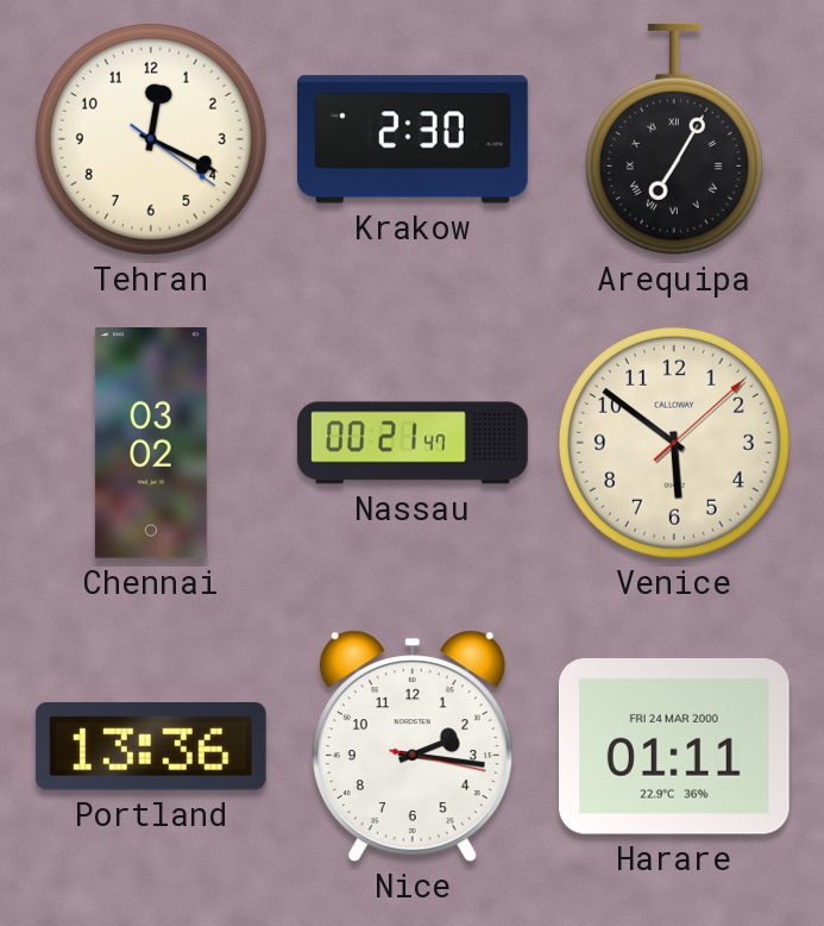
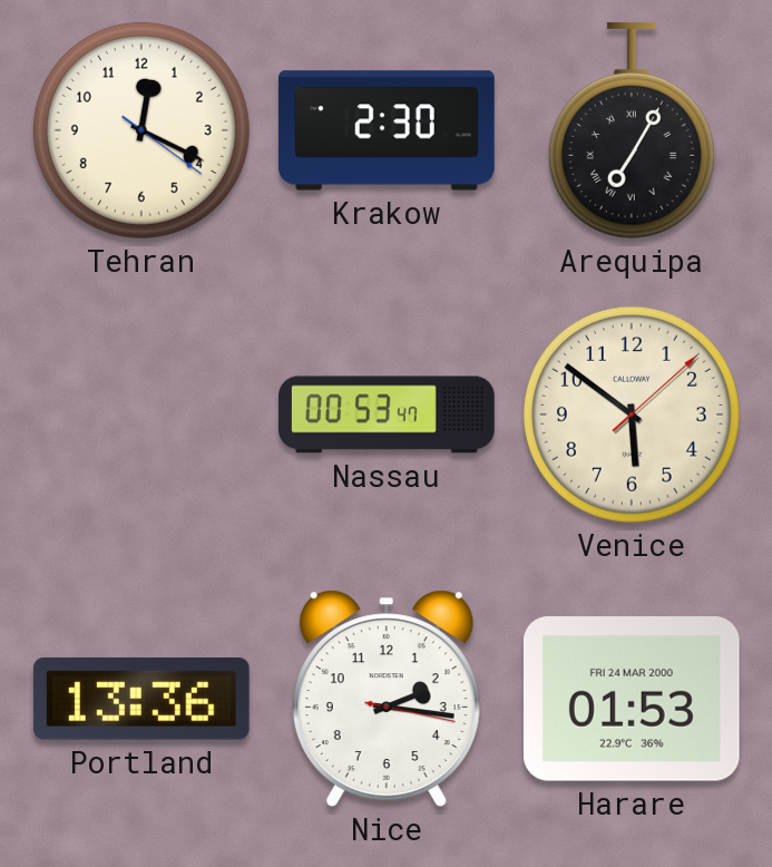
Chennai: 03:02 -> none (151, 444)
Nassau: 00:21 -> 00:53 (387, 415)
Harare: 01:11 -> 01:53 (632, 700)
